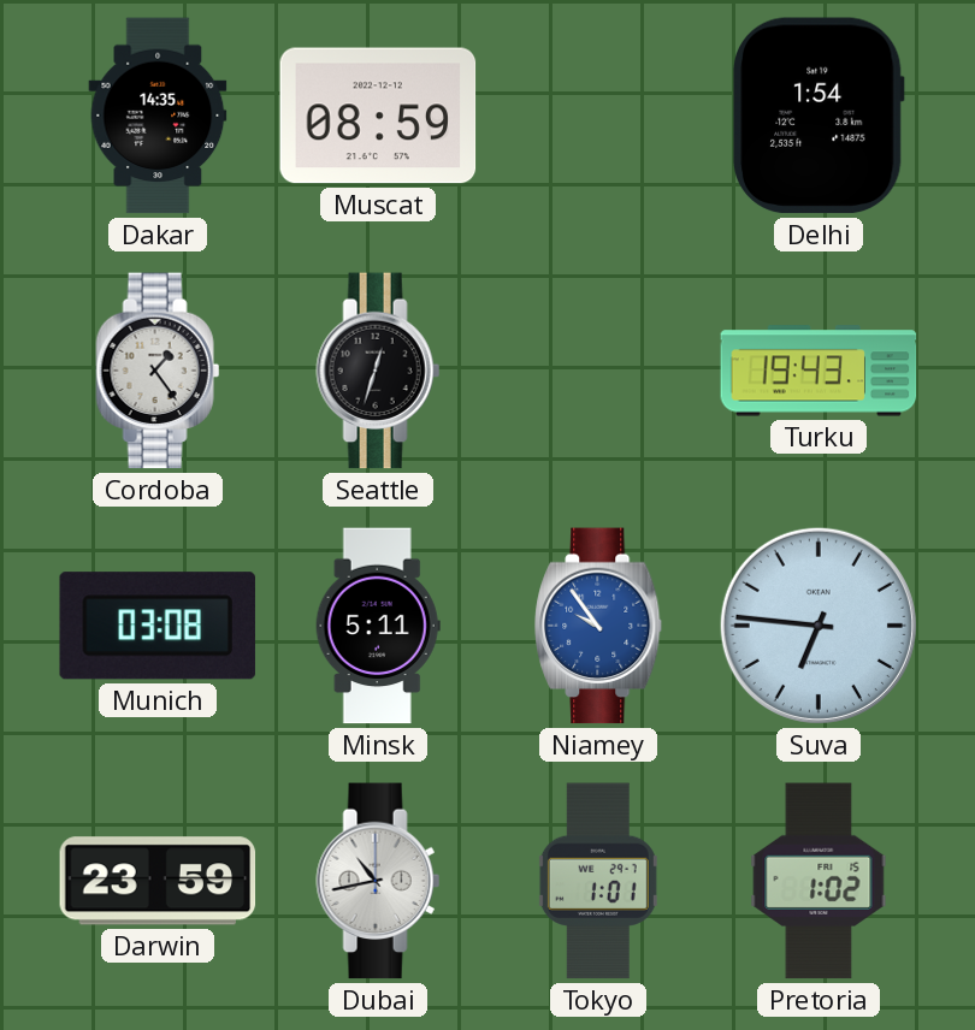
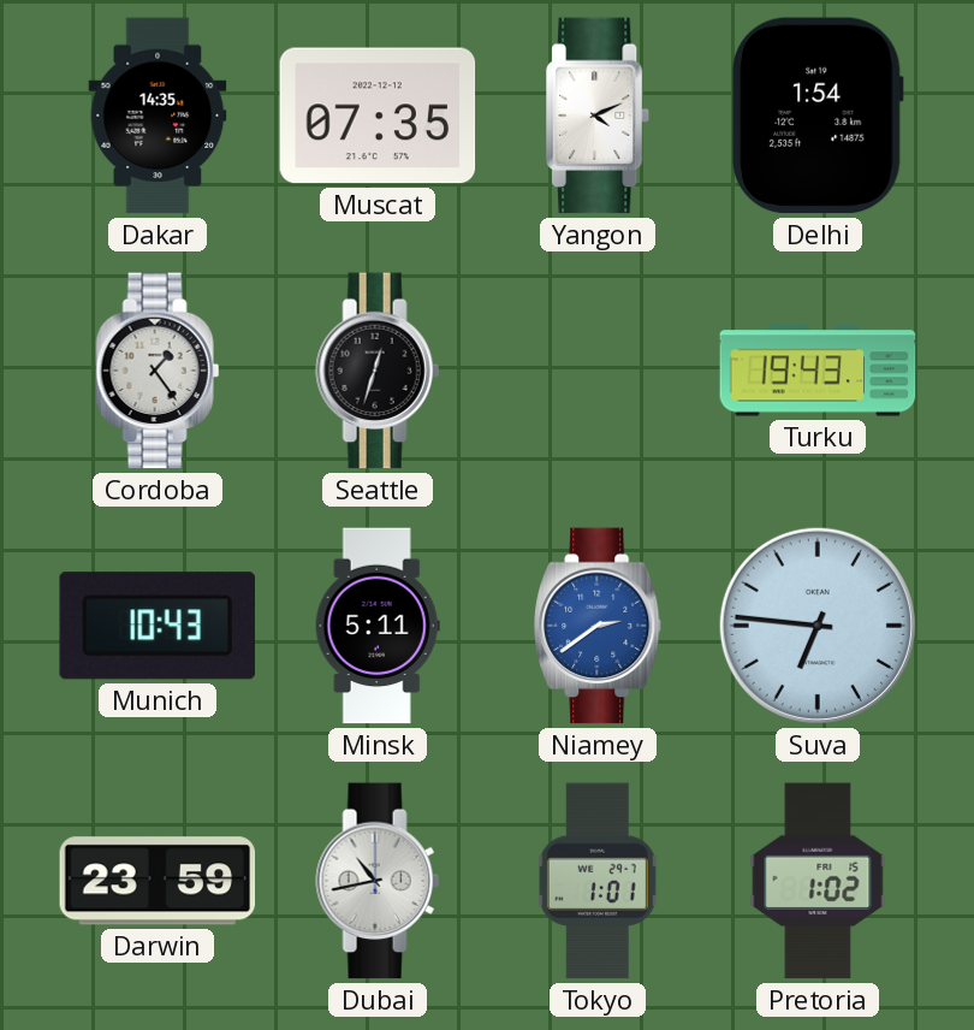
Muscat: 08:59 -> 07:35 (378, 116)
Yangon: none -> 4:11 (599, 116)
Munich: 03:08 -> 10:43 (158, 626)
Niamey: 9:54 -> 2:39 (599, 626)
